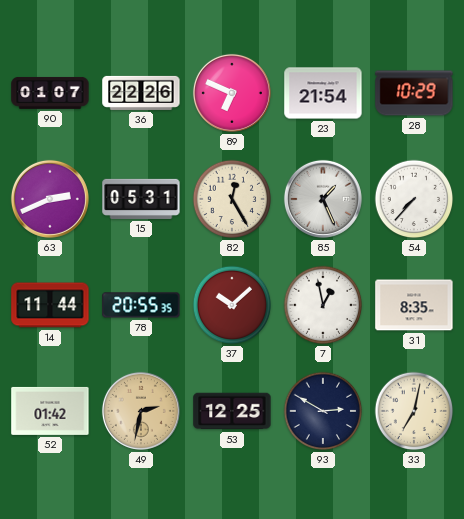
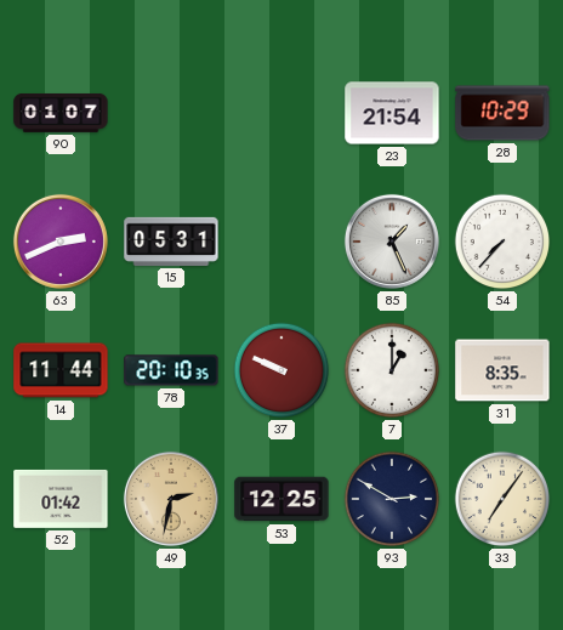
36: 22:26 -> none (141, 93)
89: 6:49 -> none (232, 93)
82: 12:25 -> none (232, 199)
78: 20:55 -> 20:10 (171, 370)
37: 10:08 -> 9:49 (281, 370)
7: 12:58 -> 1:00 (392, 370)
33: 7:02 -> 7:06 (502, 499)
